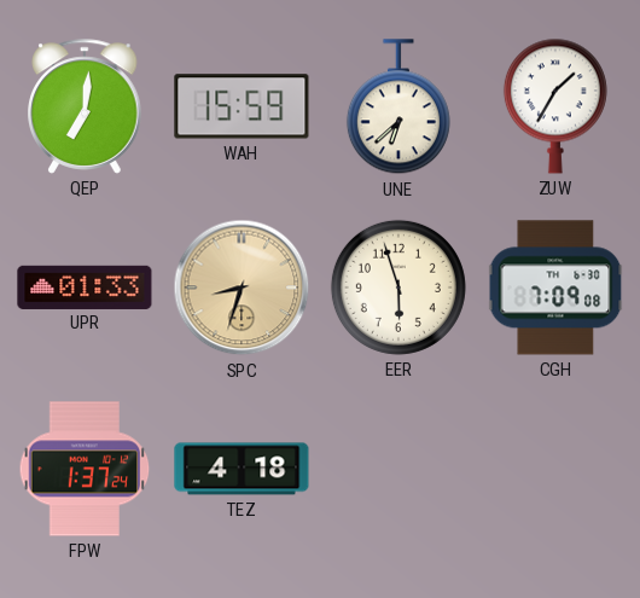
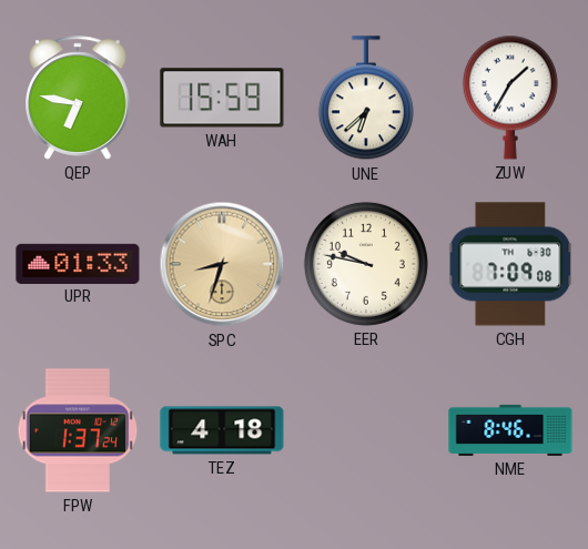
QEP: 7:01 -> 6:47 (78, 98)
EER: 5:57 -> 9:47 (366, 264)
NME: none -> 8:46 (510, 430)
